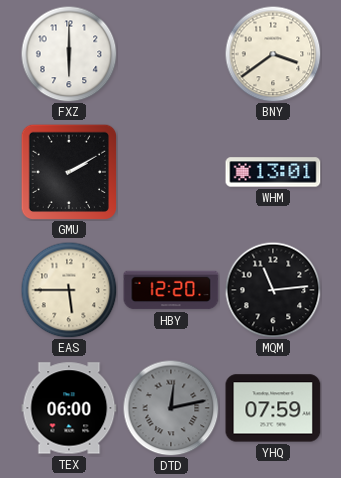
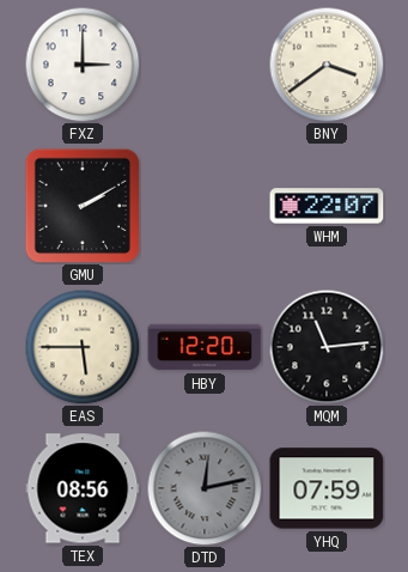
FXZ: 6:00 -> 3:00 (83, 65)
WHM: 13:01 -> 22:07 (327, 206)
TEX: 06:00 -> 08:56 (83, 488)
